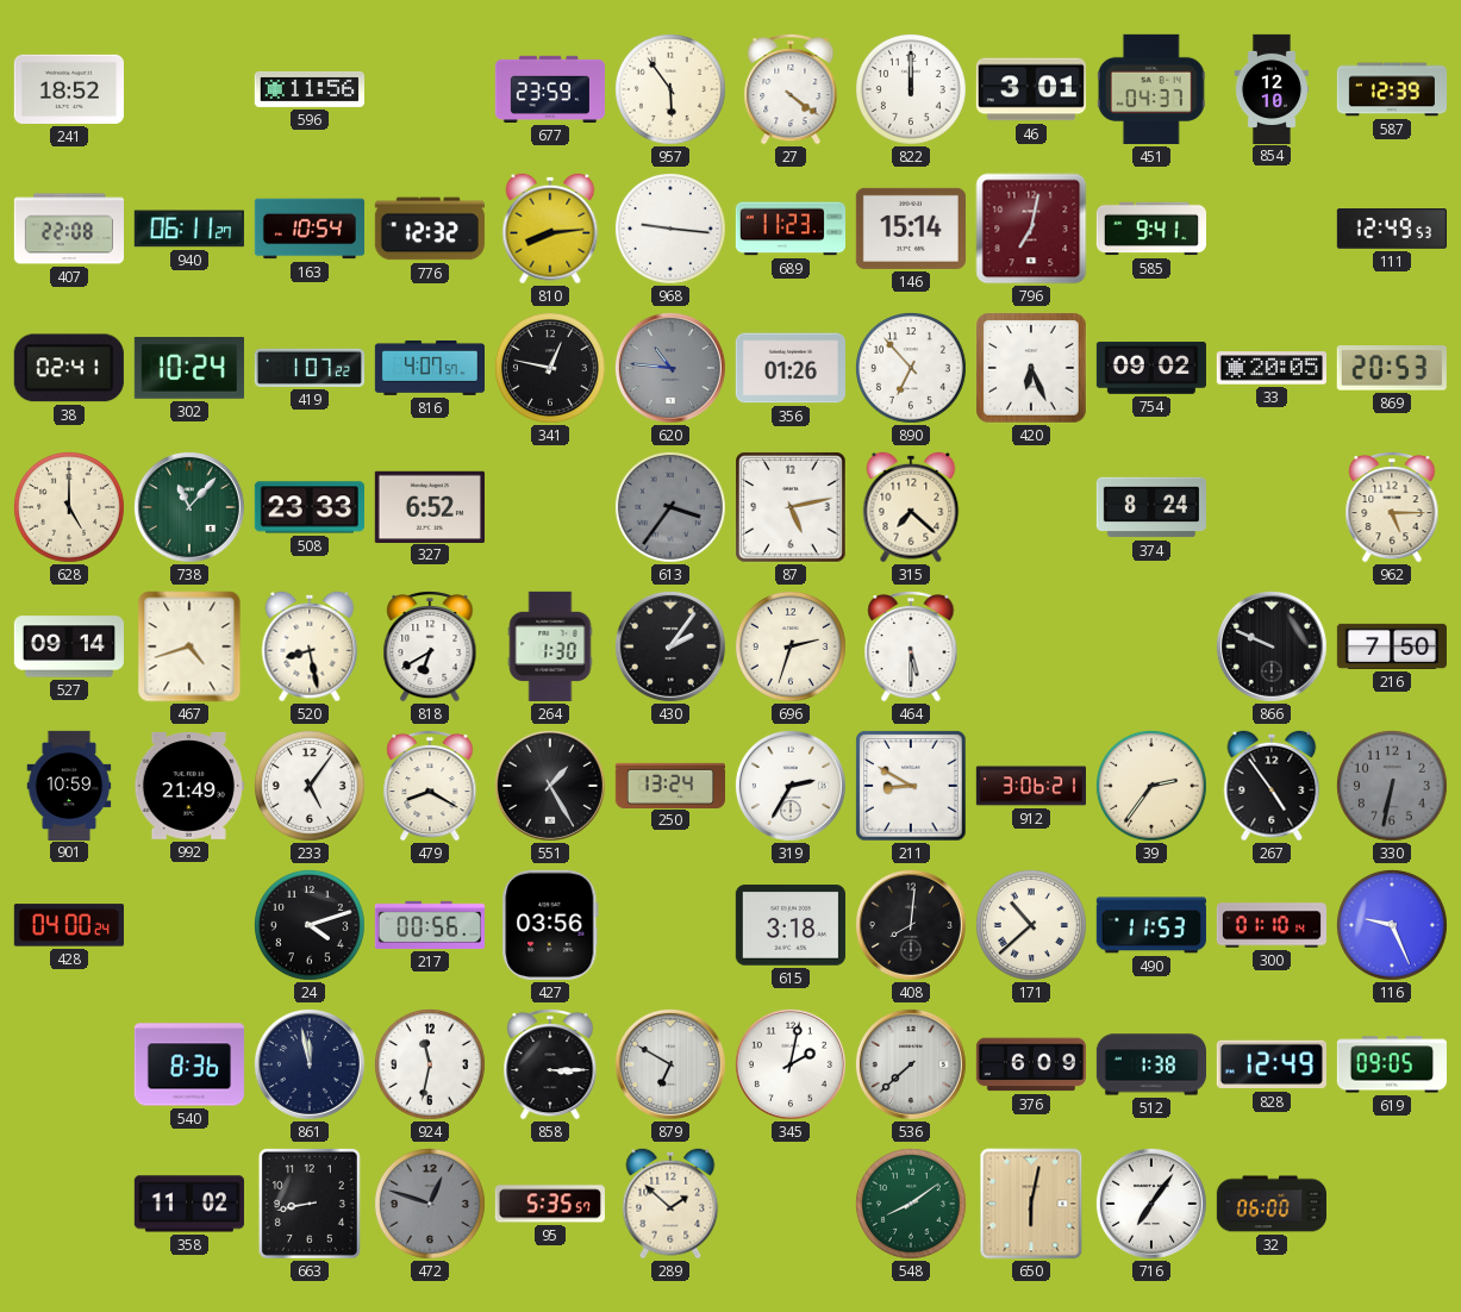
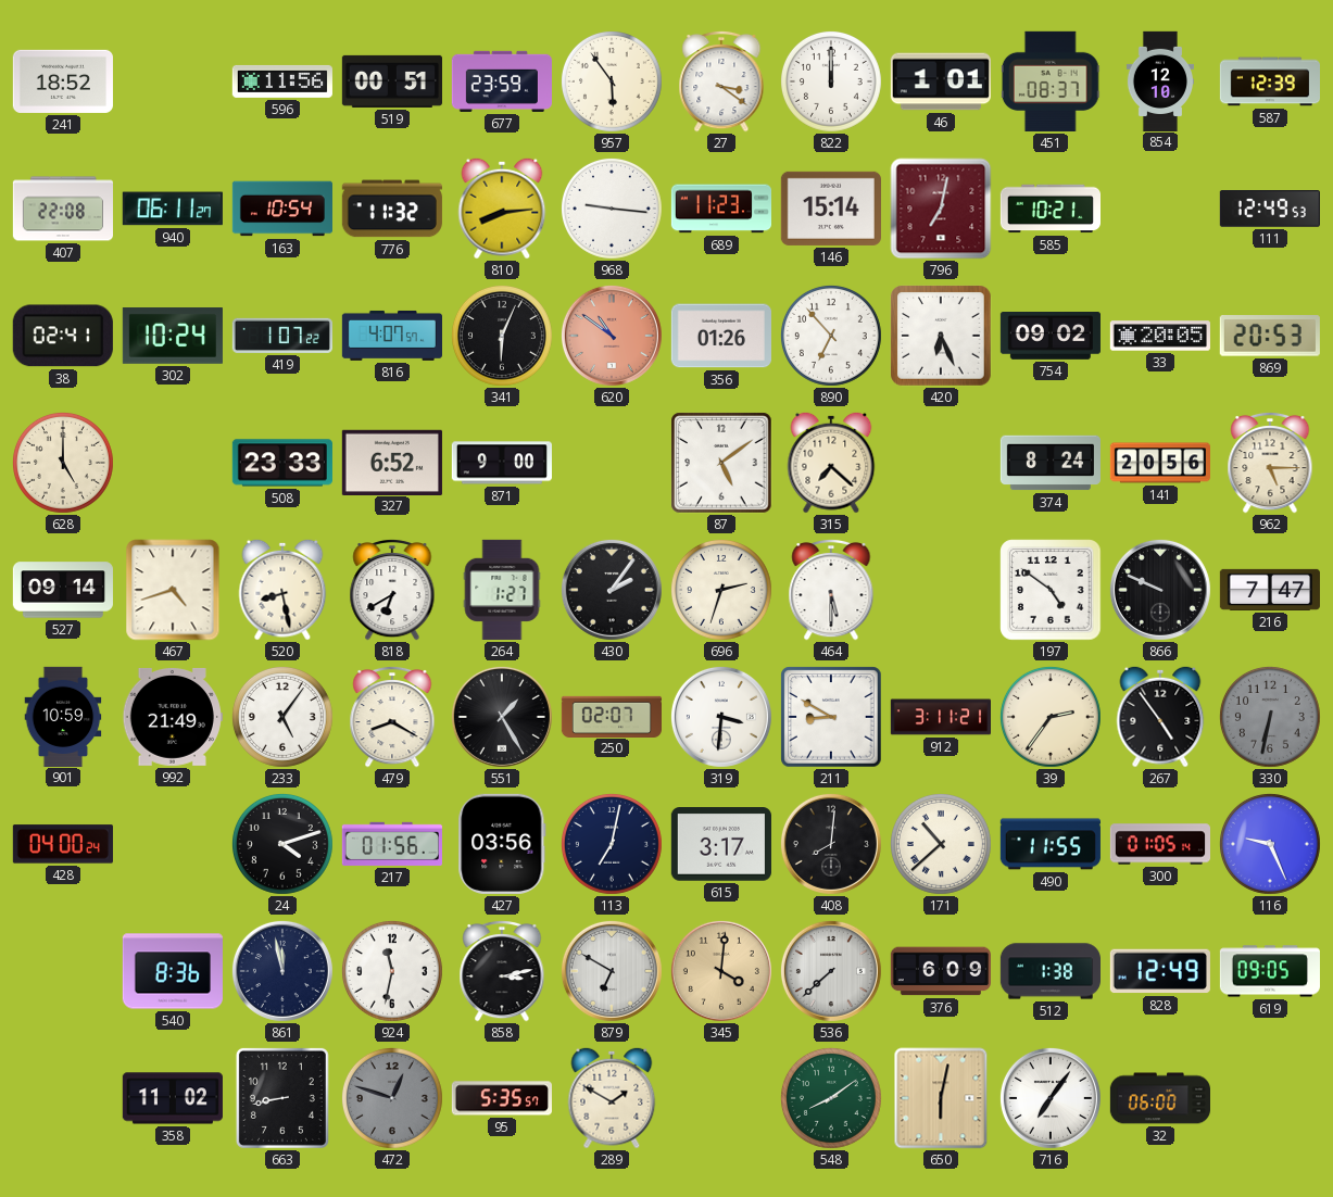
519: none -> 00:51 (391, 81)
27: 4:21 -> 3:21 (721, 81)
46: 3:01 -> 1:01 (941, 81)
451: 04:37 -> 08:37 (1051, 81)
776: 12:32 -> 11:32 (392, 209)
585: 9:41 -> 10:21 (1049, 209)
341: 12:47 -> 6:04 (502, 336)
620: 10:46 -> 10:51 (612, 336)
620 dial: grey -> salmon (612, 336)
738: 11:07 -> none (189, 507)
871: none -> 9:00 (502, 463)
613: 3:36 -> none (670, 507)
87: 5:13 -> 5:09 (721, 463)
141: none -> 20:56 (1159, 463)
264: 1:30 -> 1:27 (502, 590)
197: none -> 4:51 (1051, 590)
216: 7:50 -> 7:47 (1270, 590)
250: 13:24 -> 02:07 (611, 716)
319: 2:35 -> 3:31 (721, 717)
912: 3:06 -> 3:11 (940, 717)
217: 00:56 -> 01:56 (392, 844)
113: none -> 7:02 (612, 844)
615: 3:18 -> 3:17 (721, 844)
490: 11:53 -> 11:55 (1051, 844)
300: 01:10 -> 01:05 (1159, 844)
858: 3:15 -> 3:13 (502, 971)
345: 2:02 -> 4:01 (721, 971)
345 dial: white -> champagne (721, 971)
289: 1:52 -> 1:50 (612, 1098)
